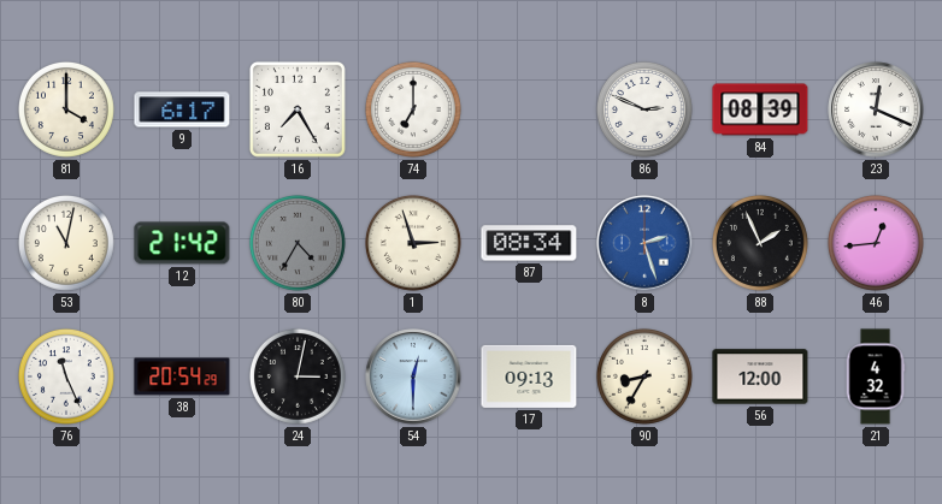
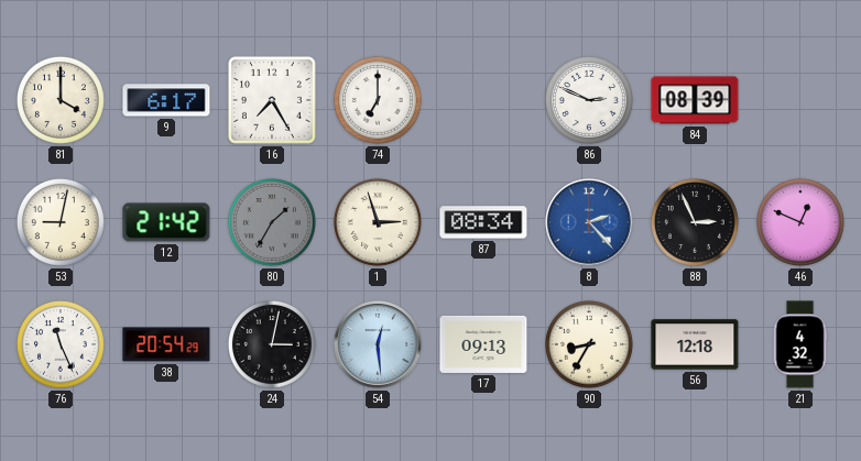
23: 12:19 -> none (876, 109)
53: 11:02 -> 9:02 (61, 222)
80: 4:35 -> 1:35 (272, 222)
8: 2:27 -> 2:23 (589, 222)
88: 1:56 -> 2:56 (695, 222)
46: 12:44 -> 12:49 (800, 222)
54: 12:30 -> 12:29 (378, 344)
56: 12:00 -> 12:18 (695, 344)
